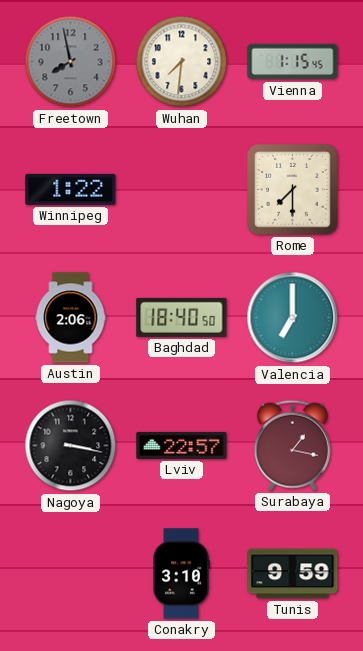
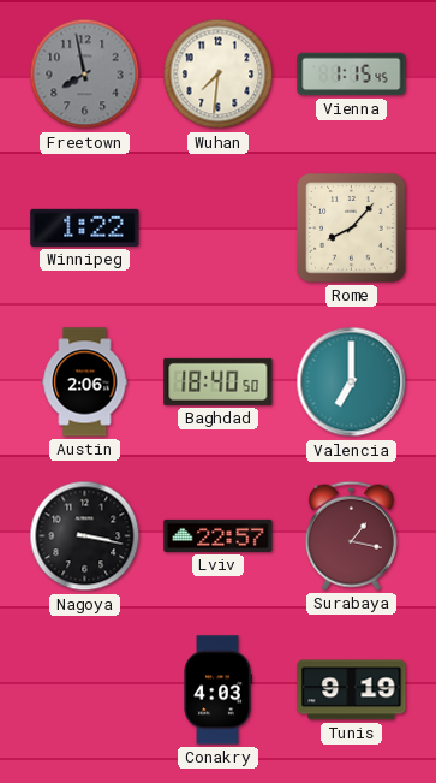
Rome: 7:30 -> 8:07 (352, 229)
Conakry: 3:10 -> 4:03 (217, 690)
Tunis: 9:59 -> 9:19 (352, 690)
